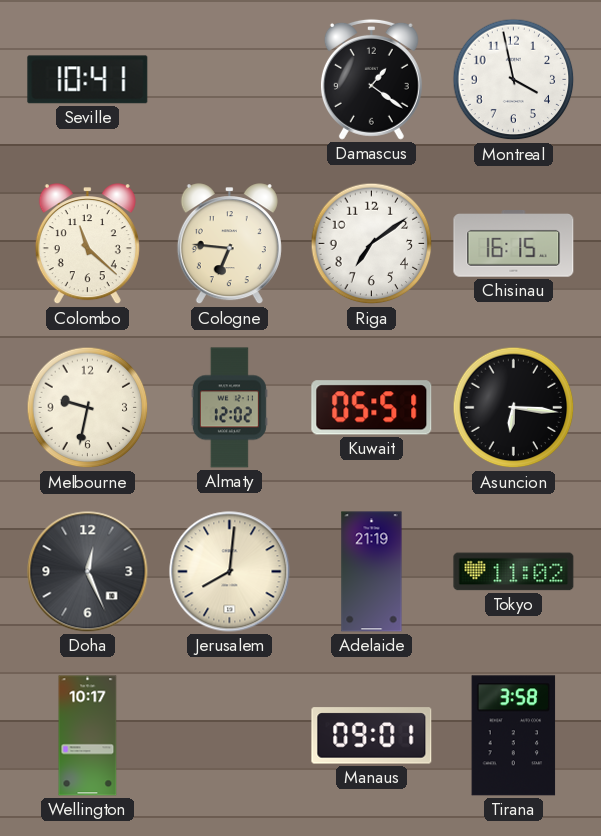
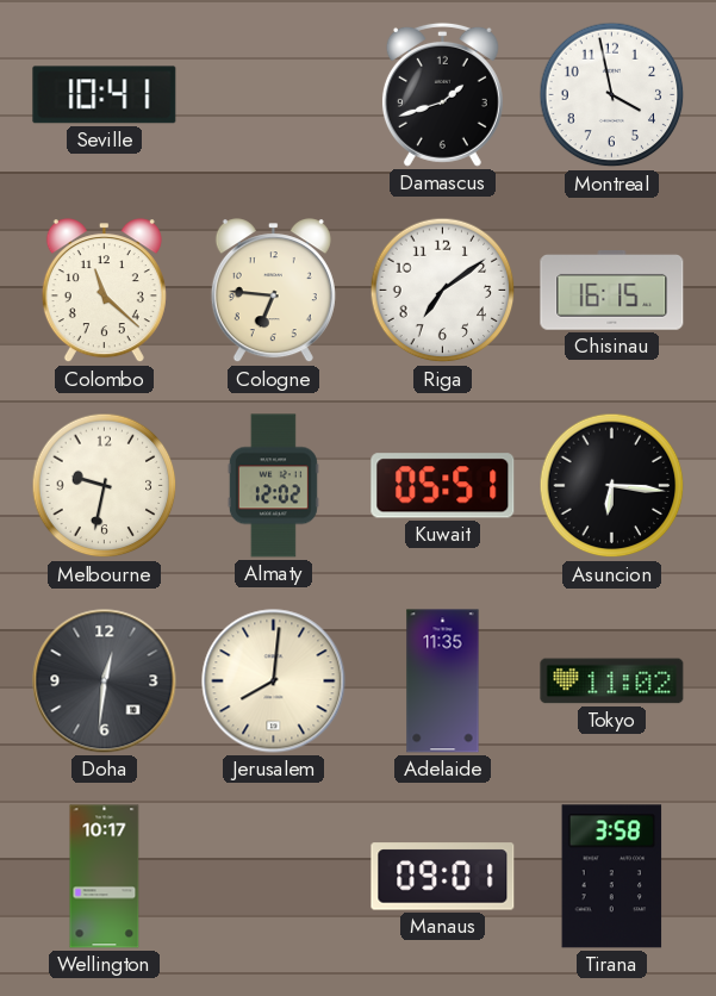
Damascus: 1:21 -> 1:42 (442, 94)
Doha: 12:26 -> 12:31 (105, 681)
Adelaide: 21:19 -> 11:35 (443, 681)
